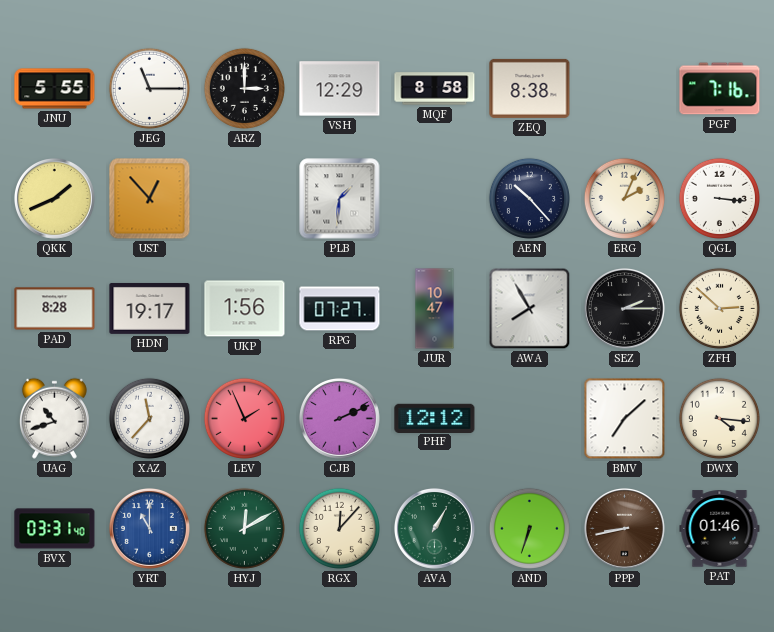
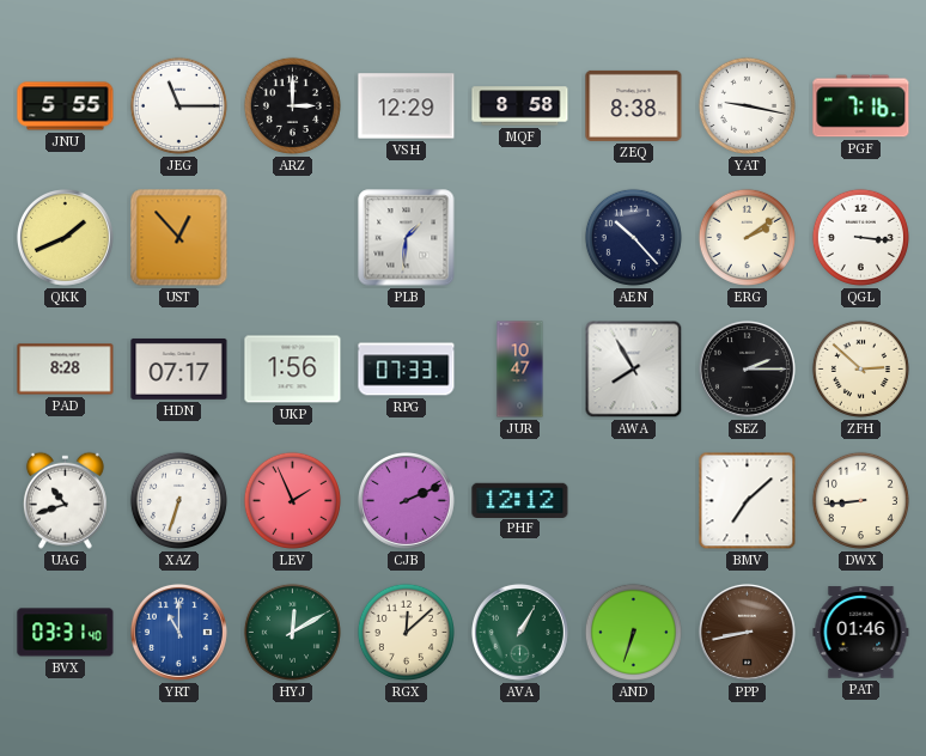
YAT: none -> 9:17 (747, 105)
ERG: 2:04 -> 2:09 (747, 237)
HDN: 19:17 -> 07:17 (179, 370)
RPG: 07:27 -> 07:33 (407, 370)
XAZ: 11:37 -> 6:33 (178, 500)
DWX: 4:16 -> 8:44 (860, 500)
RGX: 12:07 -> 12:08 (406, 632)
